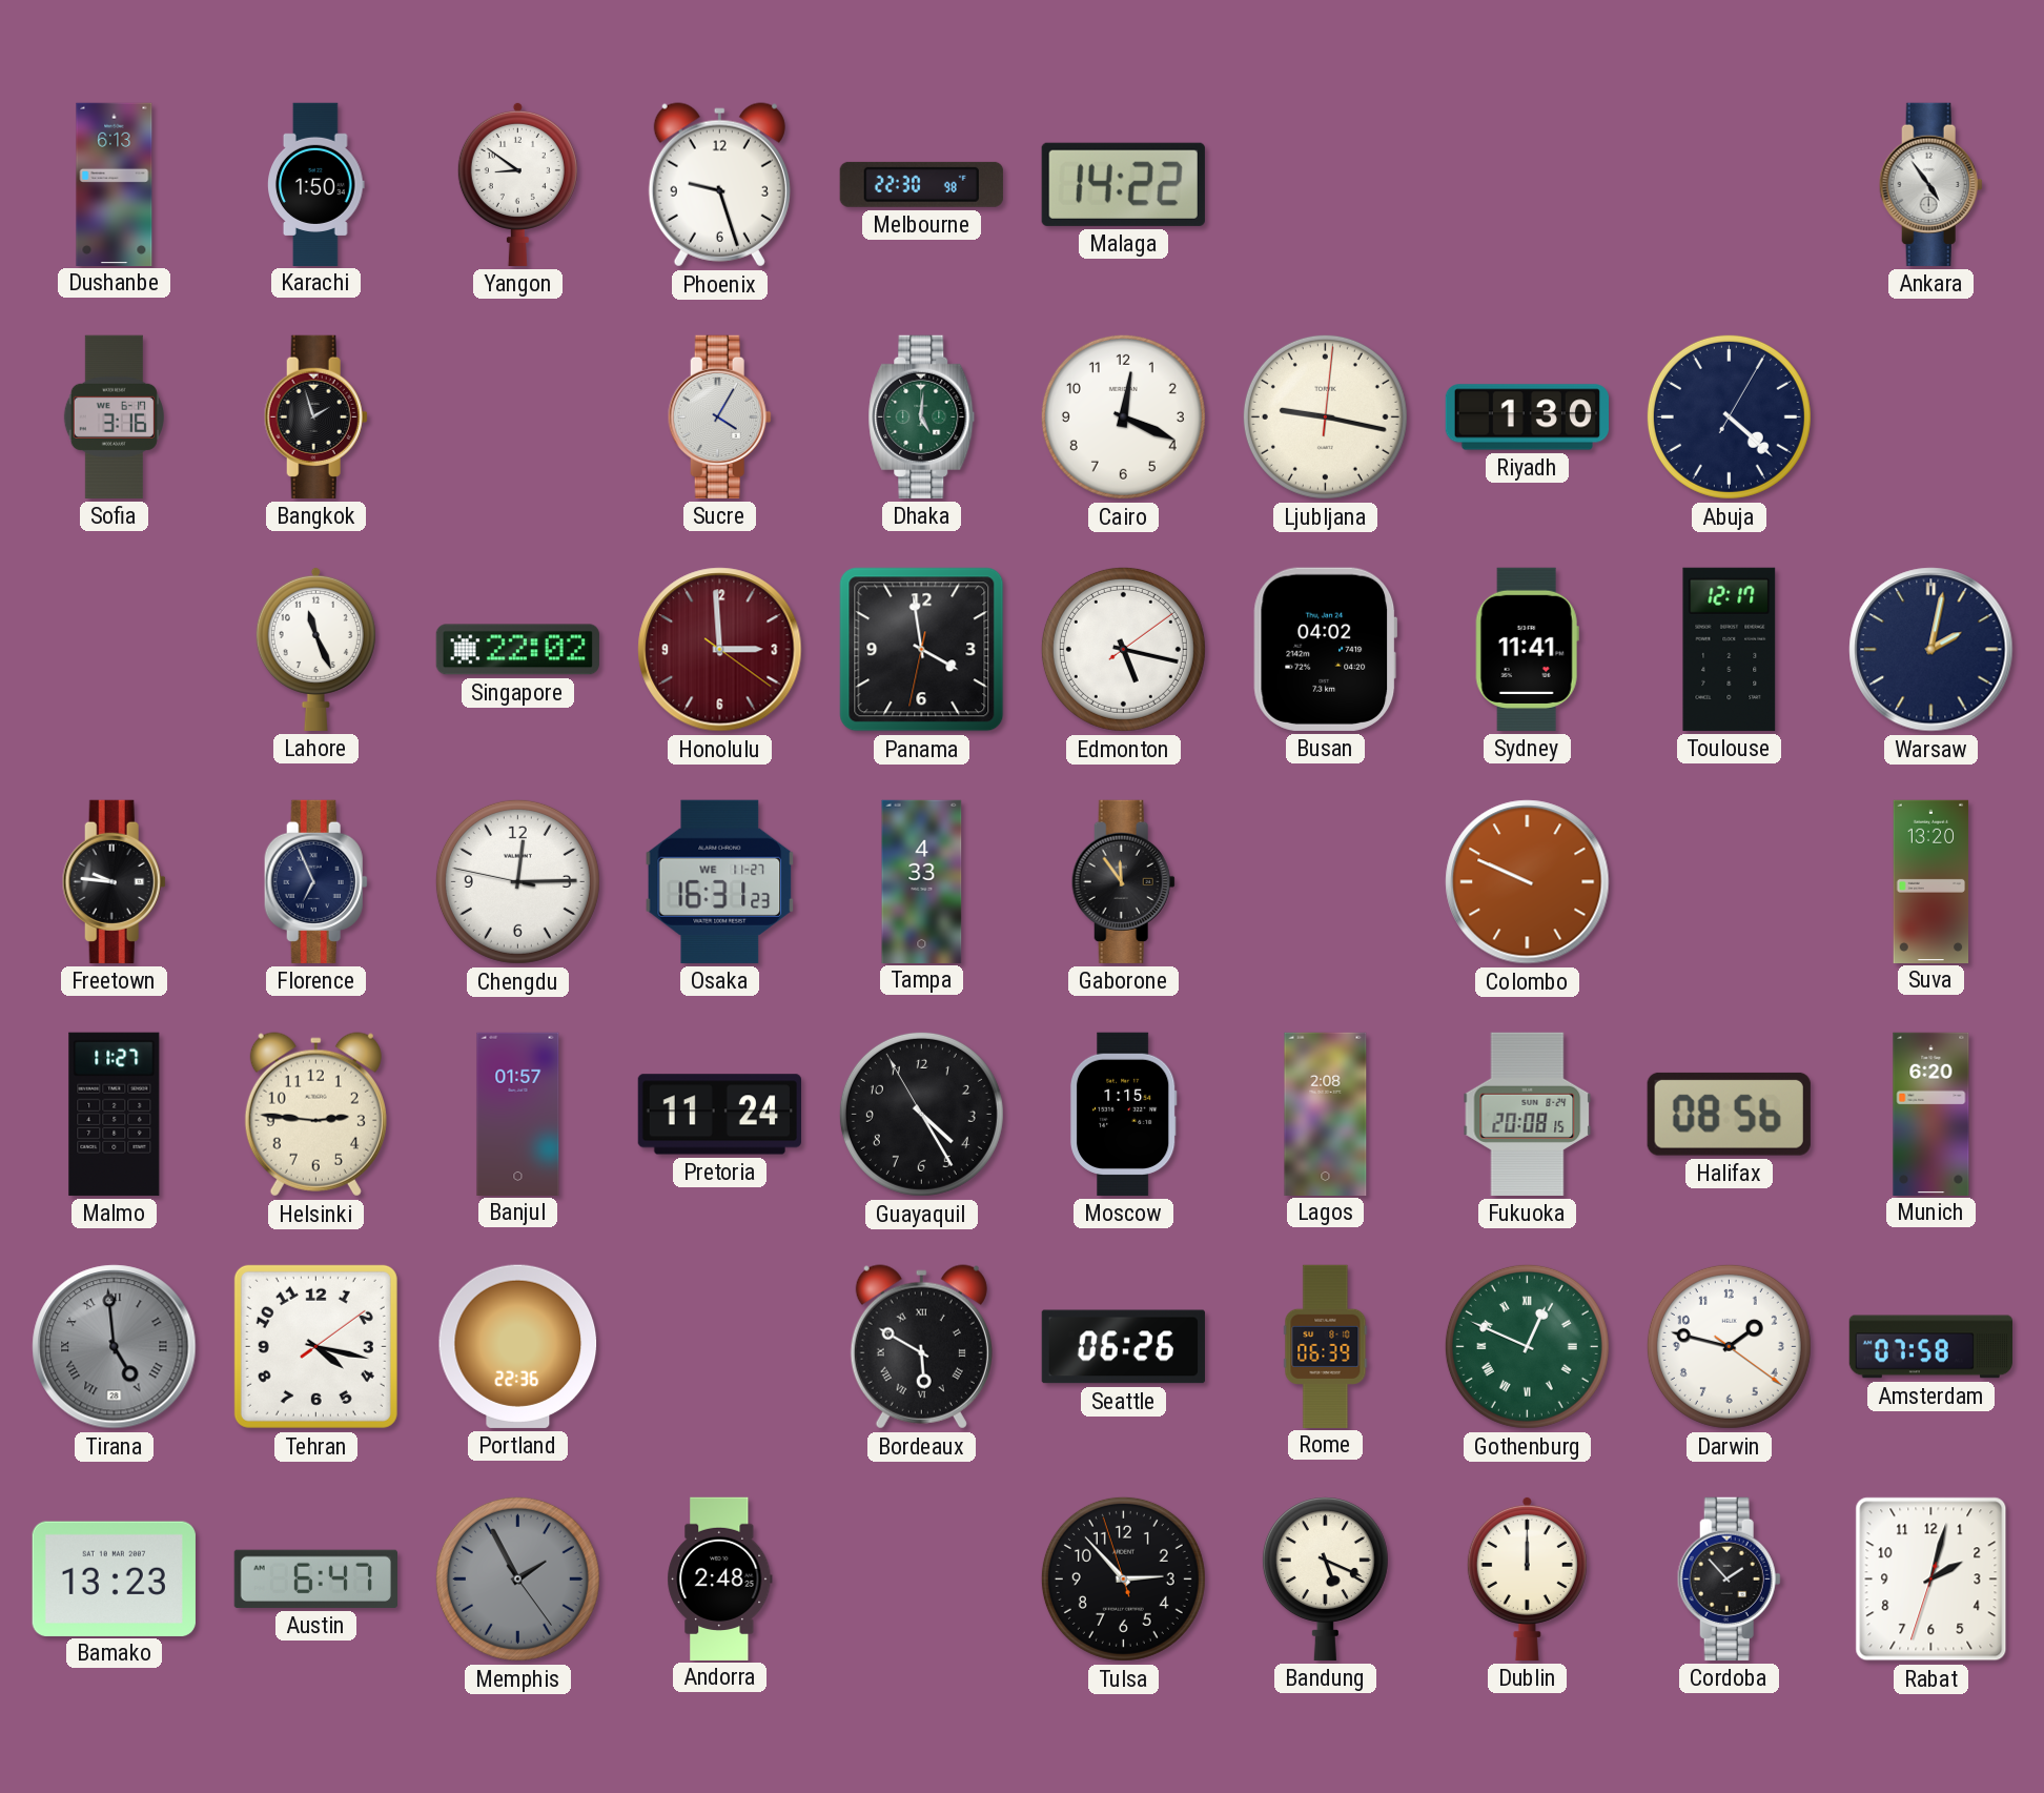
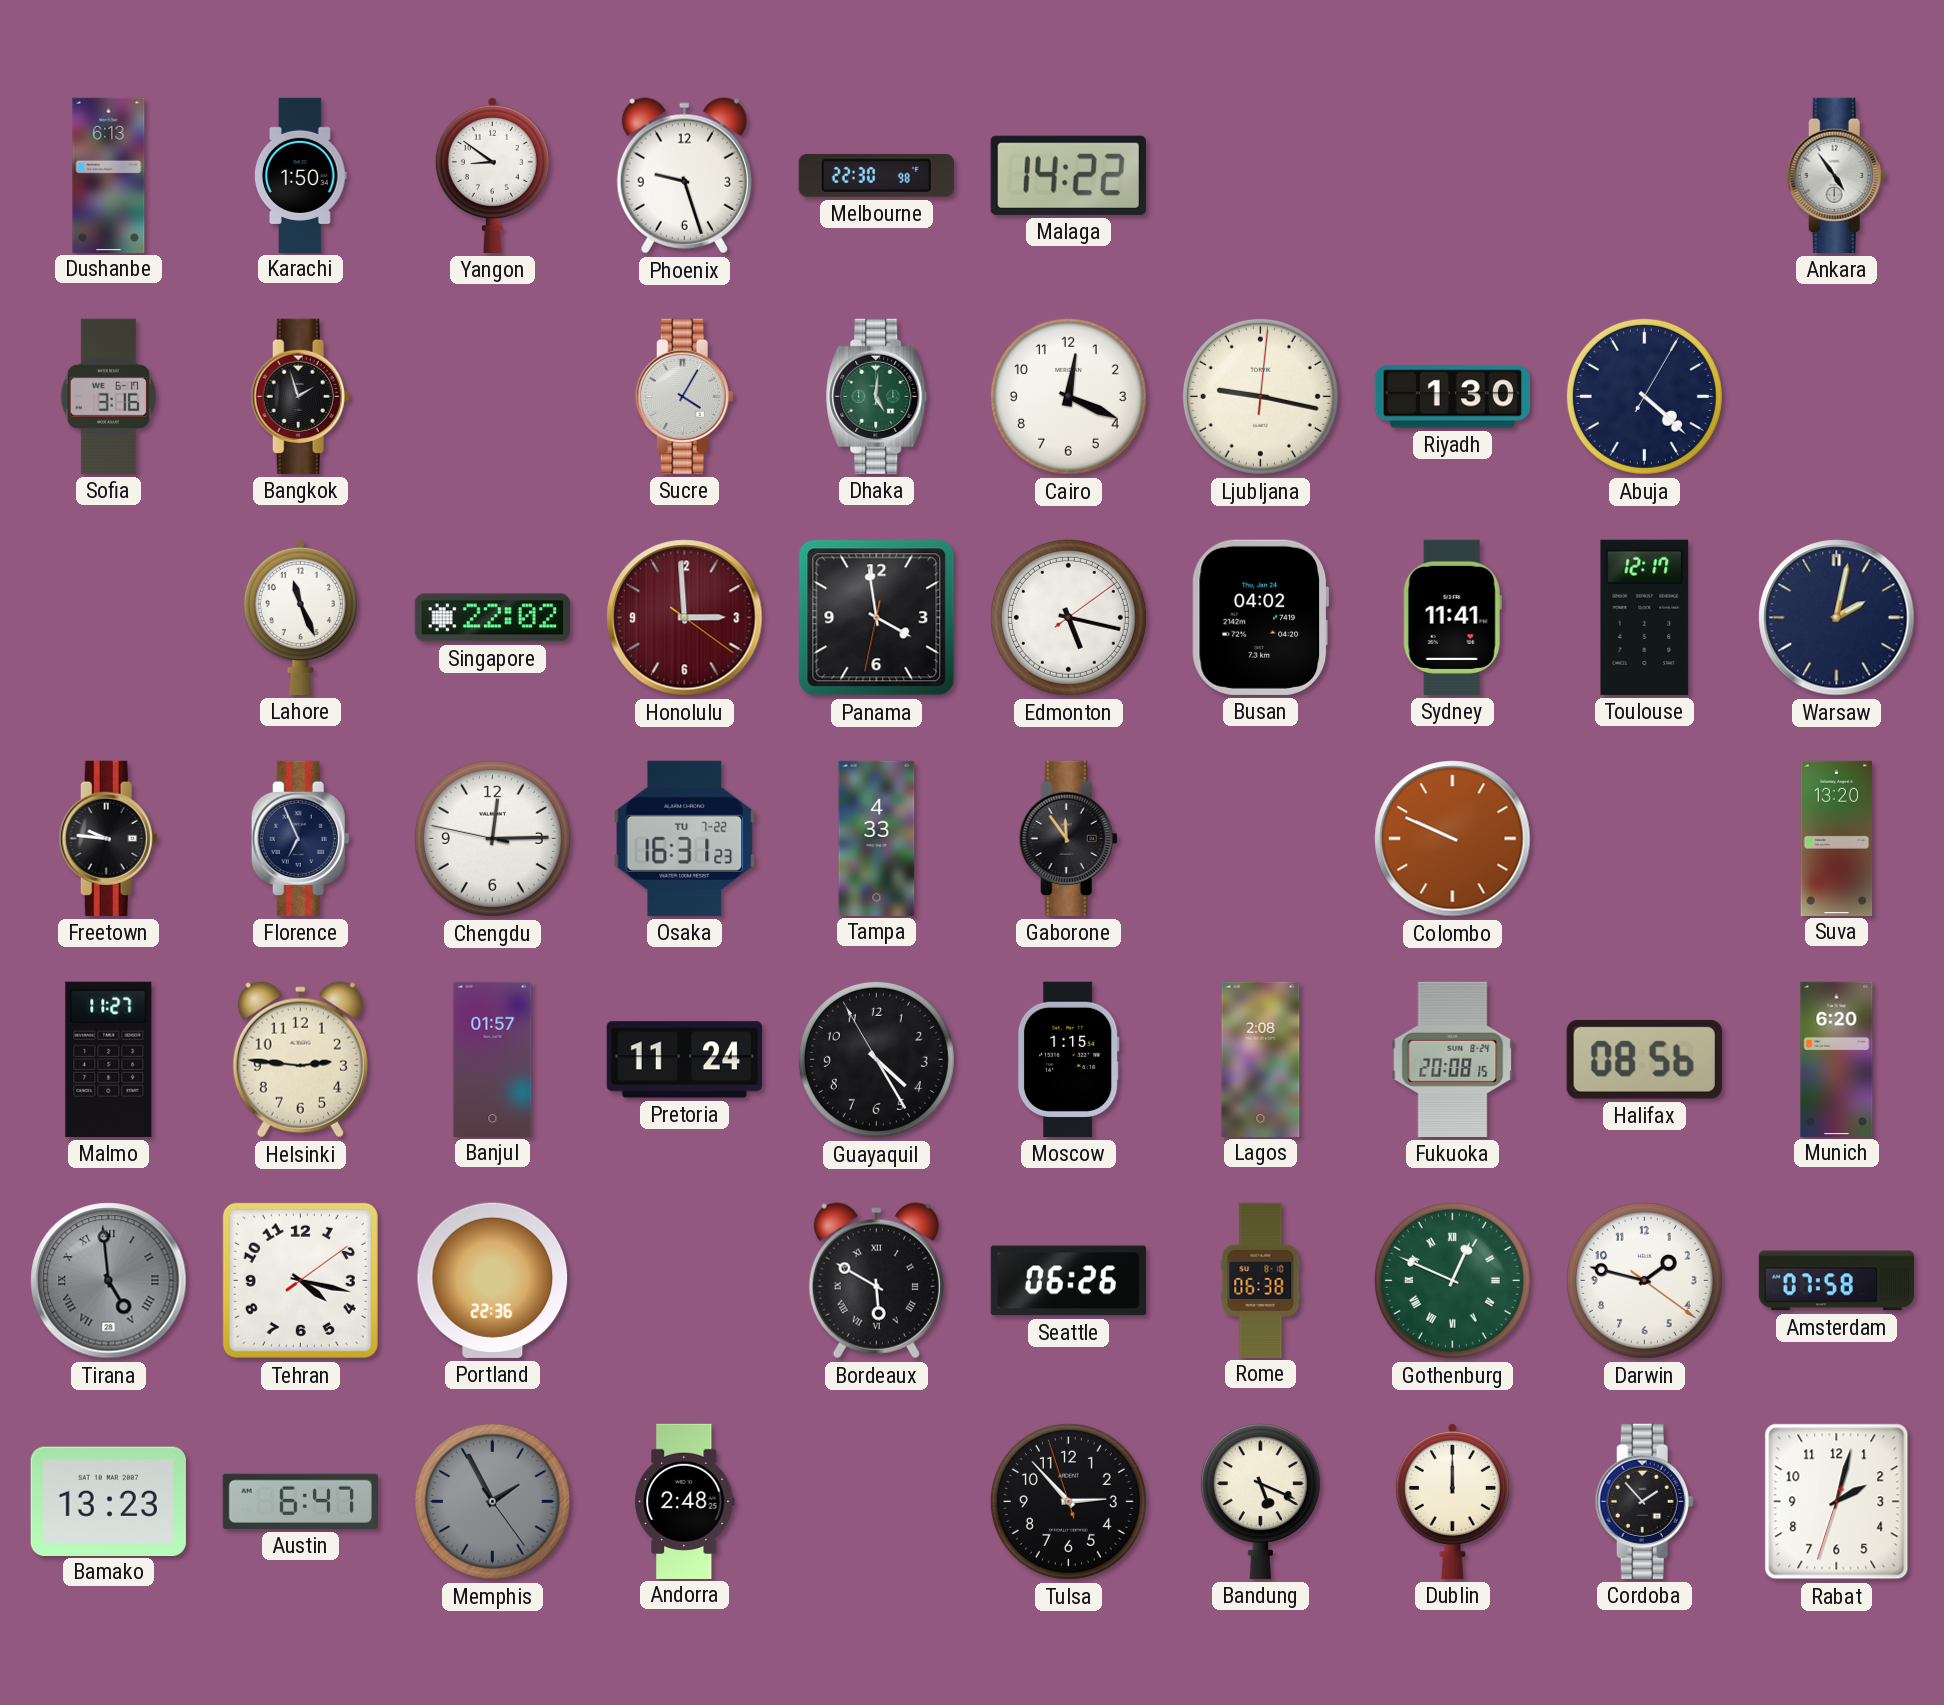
Osaka date: WE 11-27 -> TU 7-22 (685, 838)
Rome: 06:39 -> 06:38 (1261, 1280)
